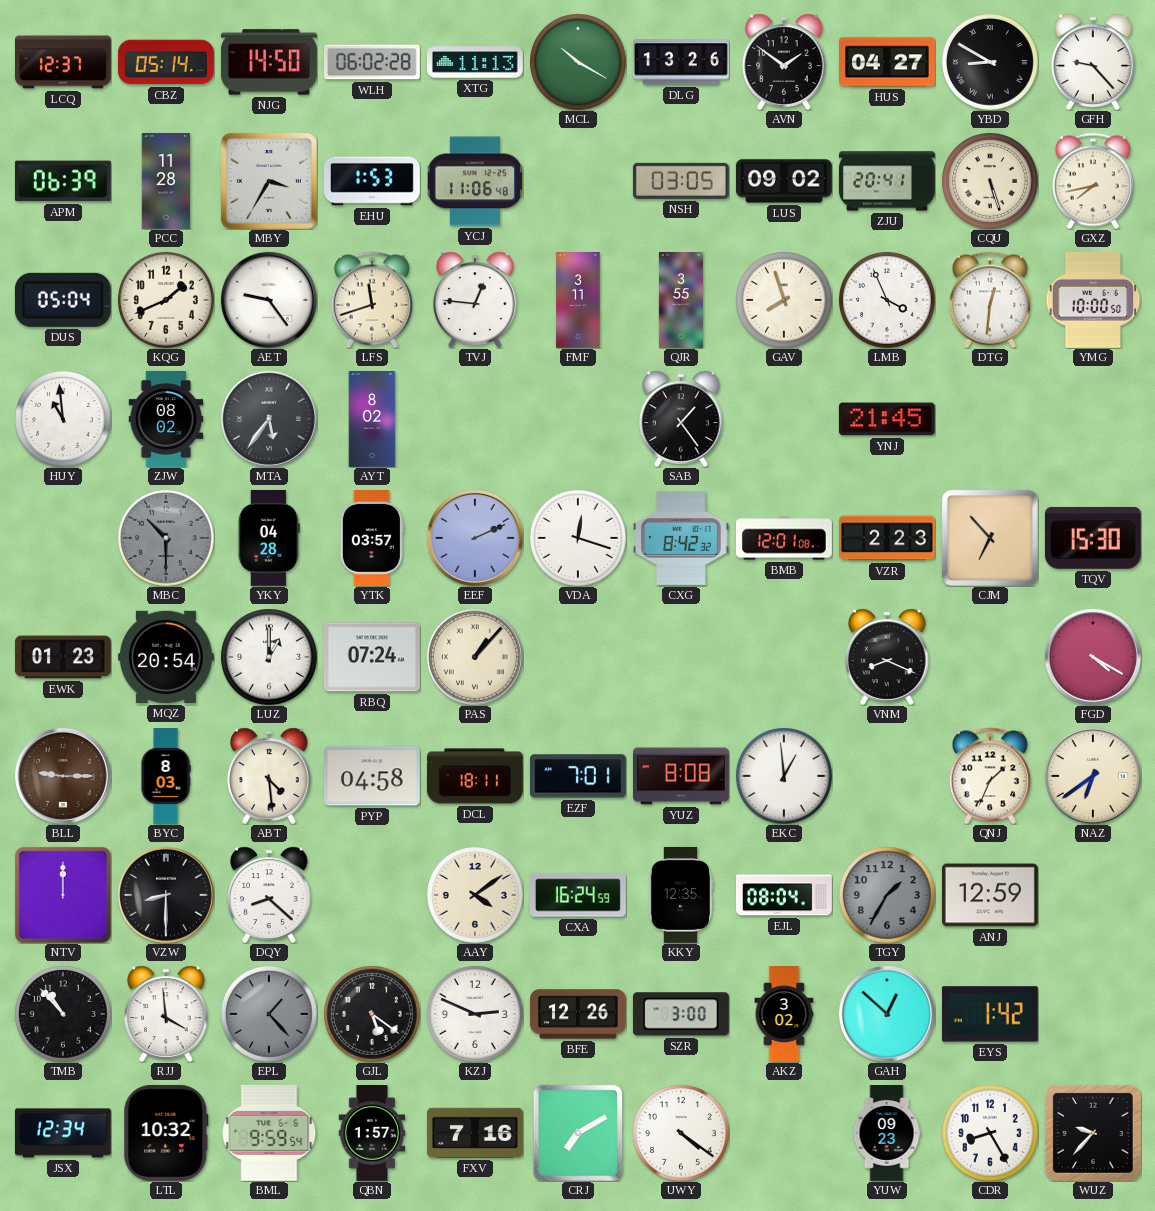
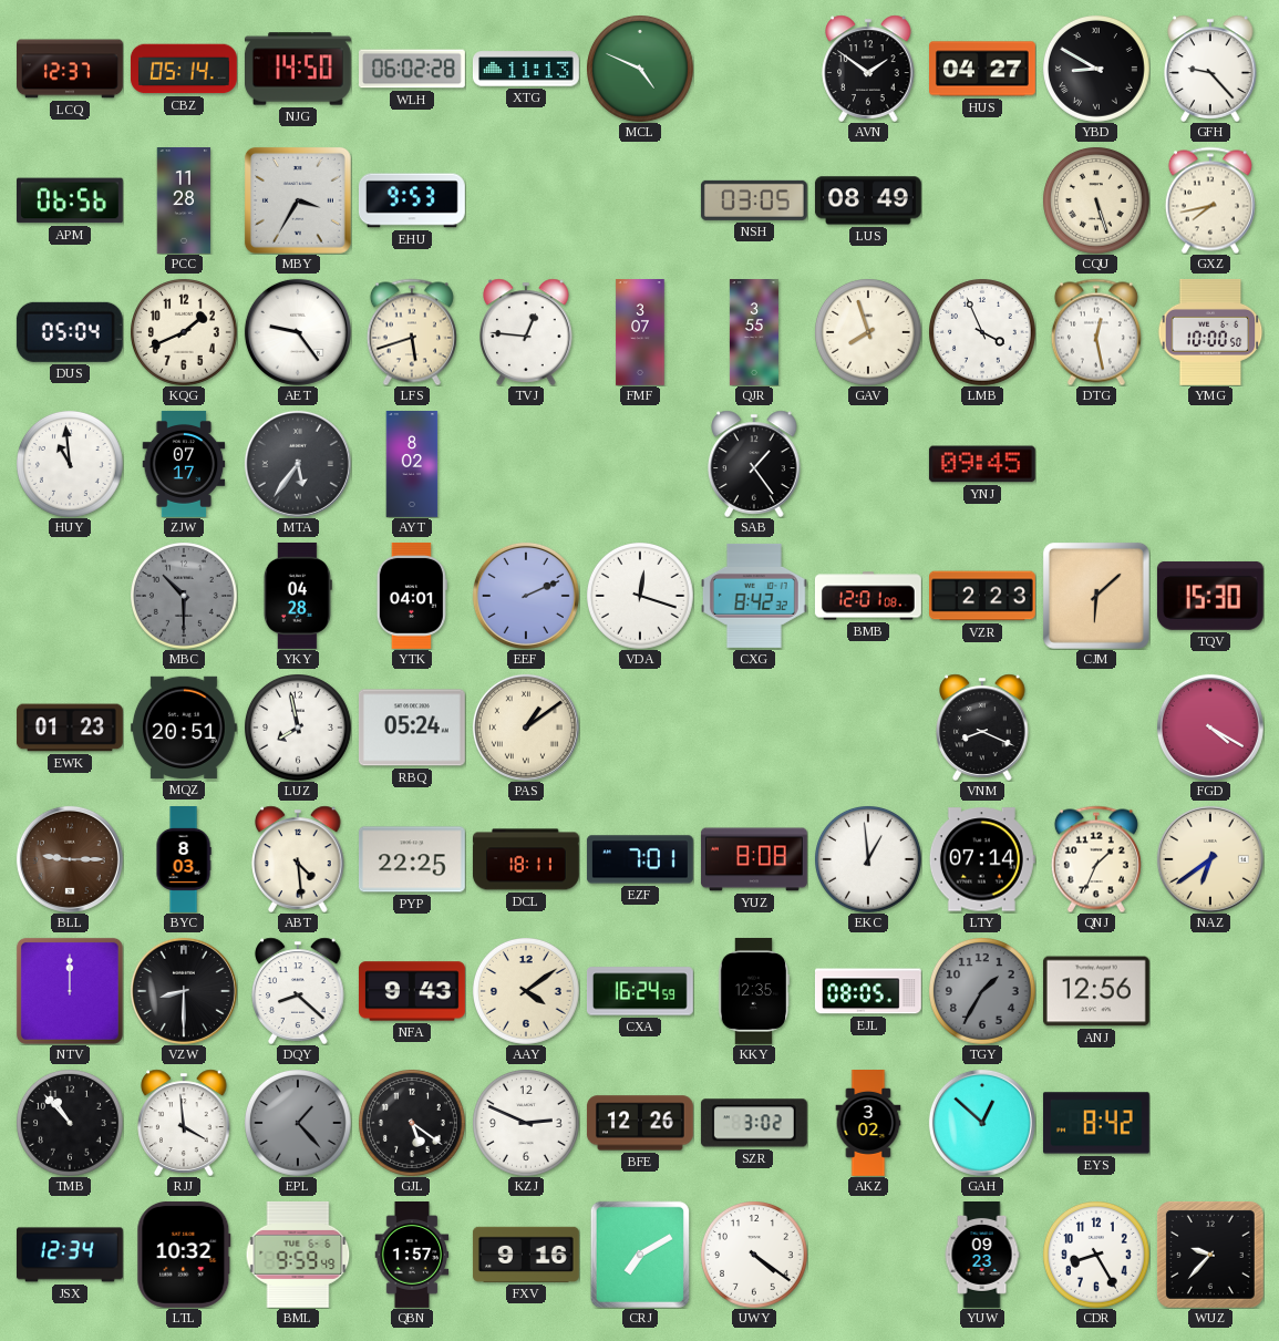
MCL: 10:20 -> 4:49 (640, 69)
DLG: 13:26 -> none (682, 62)
APM: 06:39 -> 06:56 (70, 200)
EHU: 1:53 -> 9:53 (412, 200)
YCJ: 11:06 -> none (475, 181)
LUS: 09:02 -> 08:49 (868, 200)
ZJU: 20:41 -> none (887, 181)
LFS: 11:42 -> 5:42 (412, 332)
FMF: 3:11 -> 3:07 (640, 333)
DTG: 12:31 -> 12:28 (1096, 332)
ZJW: 08:02 -> 07:17 (184, 464)
YNJ: 21:45 -> 09:45 (982, 464)
YTK: 03:57 -> 04:01 (412, 596)
CJM: 6:53 -> 6:08 (1096, 596)
MQZ: 20:54 -> 20:51 (184, 728)
LUZ: 1:00 -> 7:58 (298, 728)
RBQ: 07:24 -> 05:24 (412, 728)
PAS: 1:07 -> 1:09 (526, 728)
PYP: 04:58 -> 22:25 (412, 859)
LTY: none -> 07:14 (982, 859)
NFA: none -> 9:43 (412, 991)
EJL: 08:04 -> 08:05 (868, 991)
ANJ: 12:59 -> 12:56 (1096, 991)
SZR: 3:00 -> 3:02 (754, 1123)
EYS: 1:42 -> 8:42 (1096, 1123)
BML: 9:59:54 -> 9:59:49 (298, 1255)
FXV: 7:16 -> 9:16 (526, 1255)
